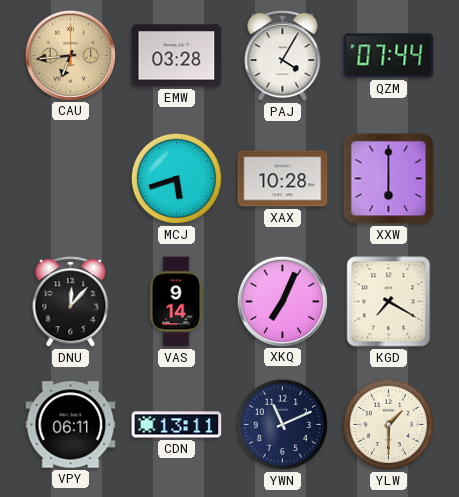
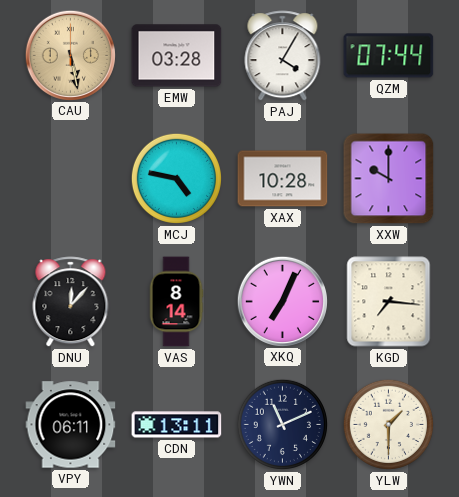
CAU: 6:44 -> 5:28 (70, 55)
MCJ: 5:42 -> 4:47 (176, 178)
XXW: 6:00 -> 10:00 (389, 179)
VAS: 9:14 -> 8:14 (176, 302)
KGD: 7:20 -> 7:16 (389, 302)
